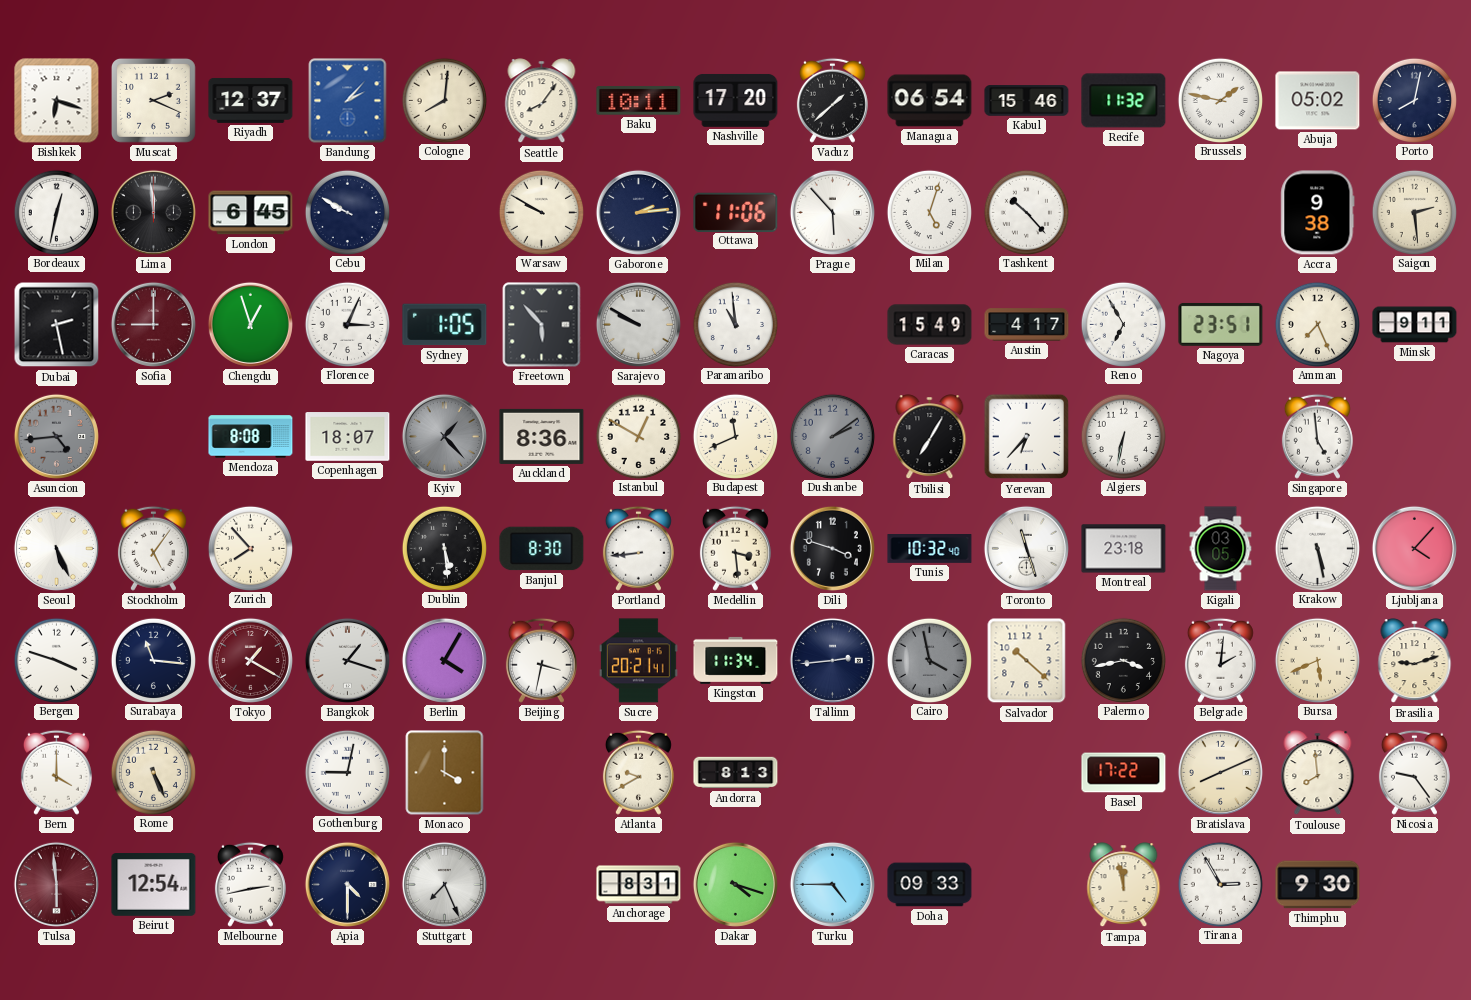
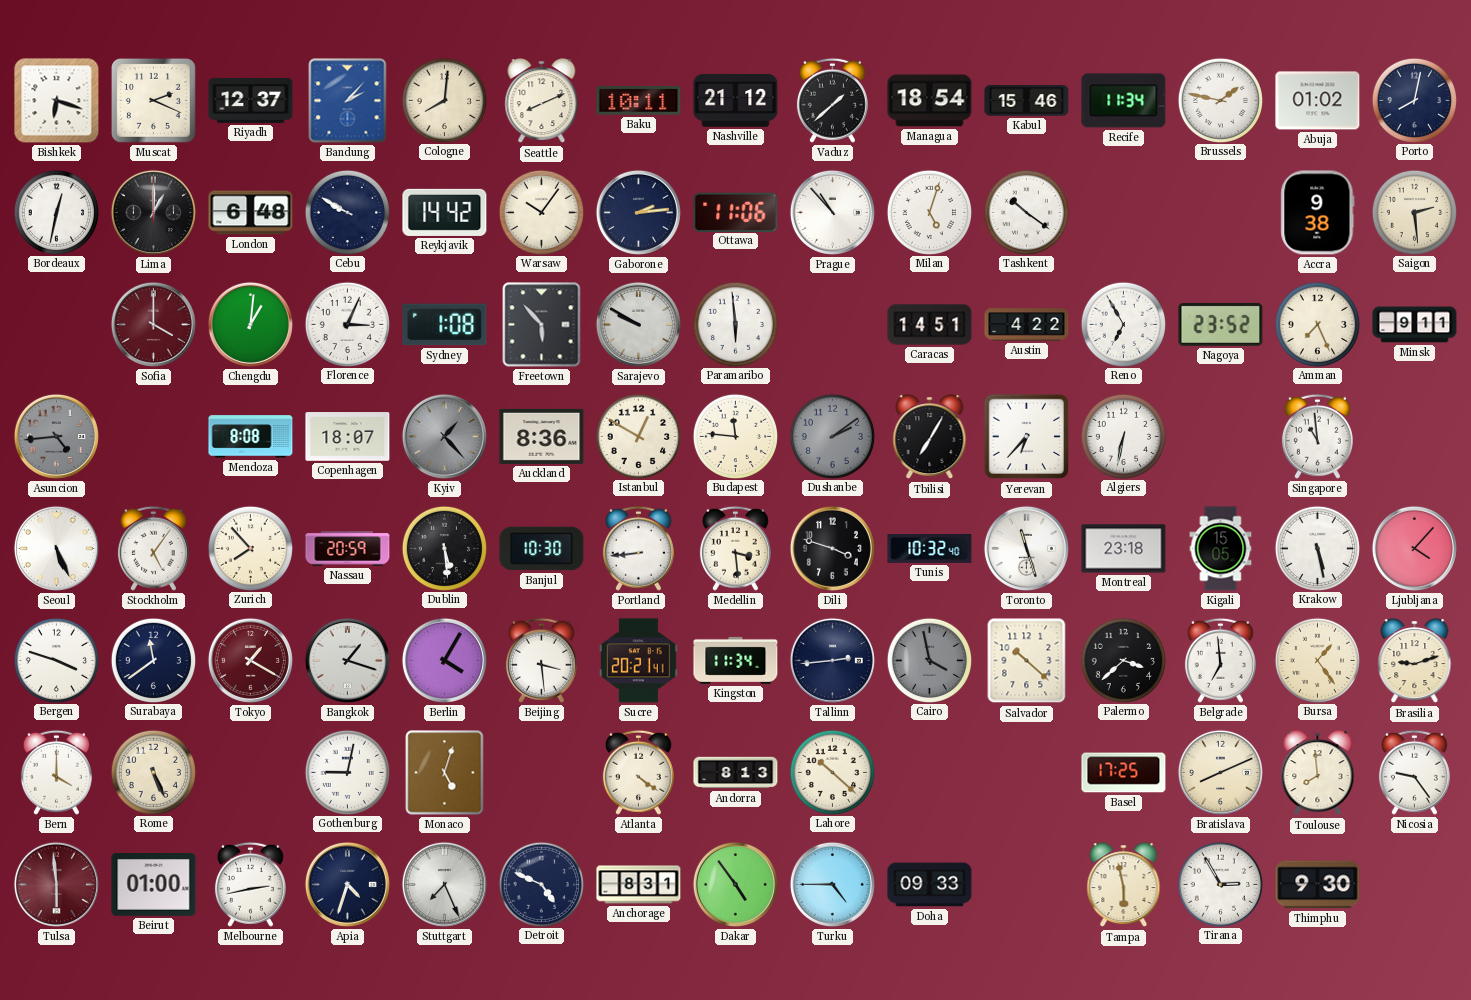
Seattle: 8:06 -> 8:11 (542, 101)
Nashville: 17:20 -> 21:12 (736, 100)
Managua: 06:54 -> 18:54 (930, 101)
Recife: 11:32 -> 11:34 (1124, 101)
Abuja: 05:02 -> 01:02 (1318, 101)
Lima: 11:59 -> 1:00 (153, 212)
London: 6:45 -> 6:48 (251, 213)
Reykjavik: none -> 14:42 (445, 212)
Warsaw: 9:50 -> 10:06 (541, 212)
Prague: 5:53 -> 10:53 (832, 212)
Tashkent: 10:23 -> 10:21 (1026, 212)
Dubai: 2:28 -> none (57, 325)
Sofia: 9:00 -> 4:00 (153, 324)
Chengdu: 12:57 -> 1:01 (250, 324)
Sydney: 1:05 -> 1:08 (445, 325)
Paramaribo: 10:59 -> 5:59 (735, 324)
Caracas: 15:49 -> 14:51 (930, 325)
Austin: 4:17 -> 4:22 (1027, 325)
Nagoya: 23:51 -> 23:52 (1221, 324)
Budapest: 11:41 -> 11:46 (735, 436)
Singapore: 4:59 -> 10:59 (1317, 436)
Nassau: none -> 20:59 (348, 549)
Banjul: 8:30 -> 10:30 (542, 549)
Kigali: 03:05 -> 15:05 (1221, 549)
Surabaya: 11:16 -> 11:39 (153, 660)
Beijing: 3:32 -> 3:29 (541, 660)
Palermo: 3:43 -> 3:38 (1123, 660)
Belgrade: 2:01 -> 6:59 (1220, 660)
Bursa: 5:41 -> 1:24 (1317, 660)
Monaco: 4:00 -> 5:03 (445, 773)
Atlanta: 9:40 -> 4:21 (638, 772)
Lahore: none -> 10:22 (832, 772)
Basel: 17:22 -> 17:25 (1124, 773)
Beirut: 12:54 -> 01:00 (154, 885)
Apia: 4:30 -> 4:33 (347, 884)
Detroit: none -> 4:49 (541, 884)
Dakar: 4:18 -> 4:54 (735, 884)
Tampa: 11:58 -> 5:58 (1124, 885)
